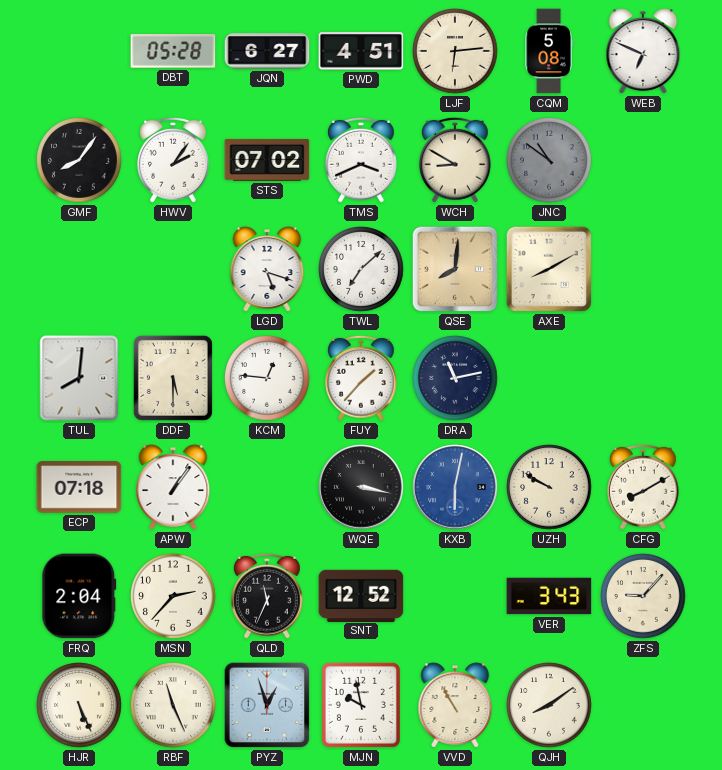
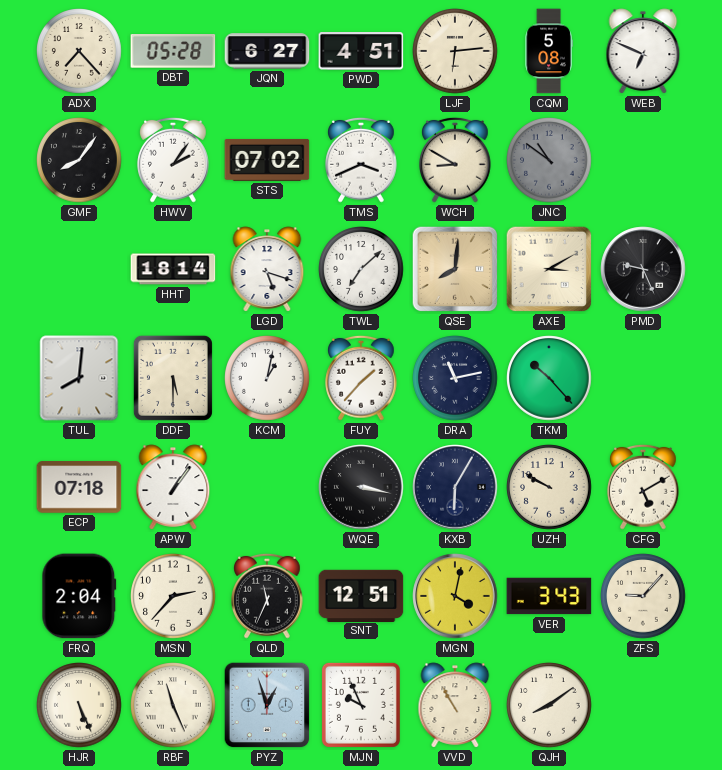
ADX: none -> 7:23 (79, 51)
HHT: none -> 18:14 (173, 269)
AXE: 8:10 -> 3:10 (549, 269)
PMD: none -> 9:26 (643, 269)
KCM: 12:46 -> 1:02 (267, 378)
TKM: none -> 10:23 (549, 378)
KXB: 6:02 -> 6:05 (455, 487)
KXB dial: blue -> navy (455, 487)
CFG: 8:10 -> 5:10 (643, 487)
SNT: 12:52 -> 12:51 (361, 595)
MGN: none -> 4:02 (455, 596)
MJN: 9:58 -> 9:56 (361, 705)
